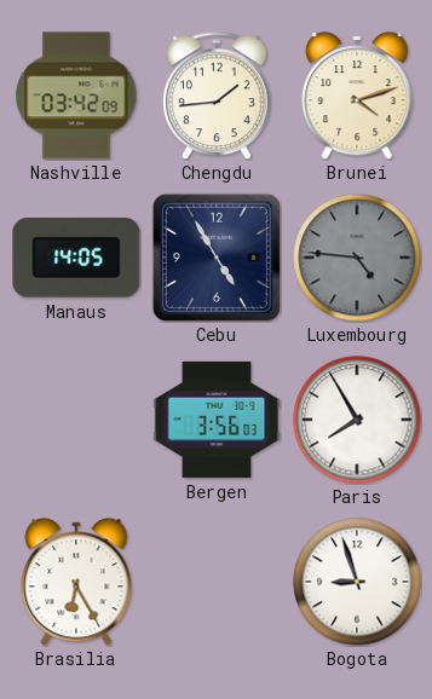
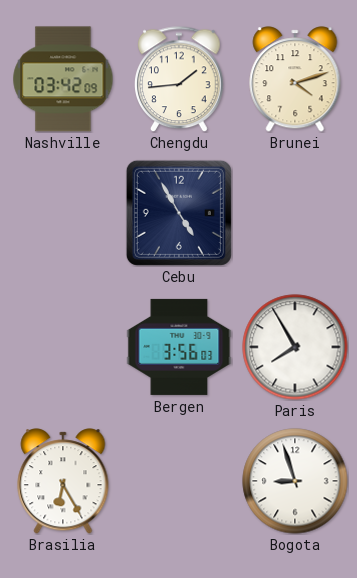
Manaus: 14:05 -> none (76, 259)
Luxembourg: 4:46 -> none (357, 258)
